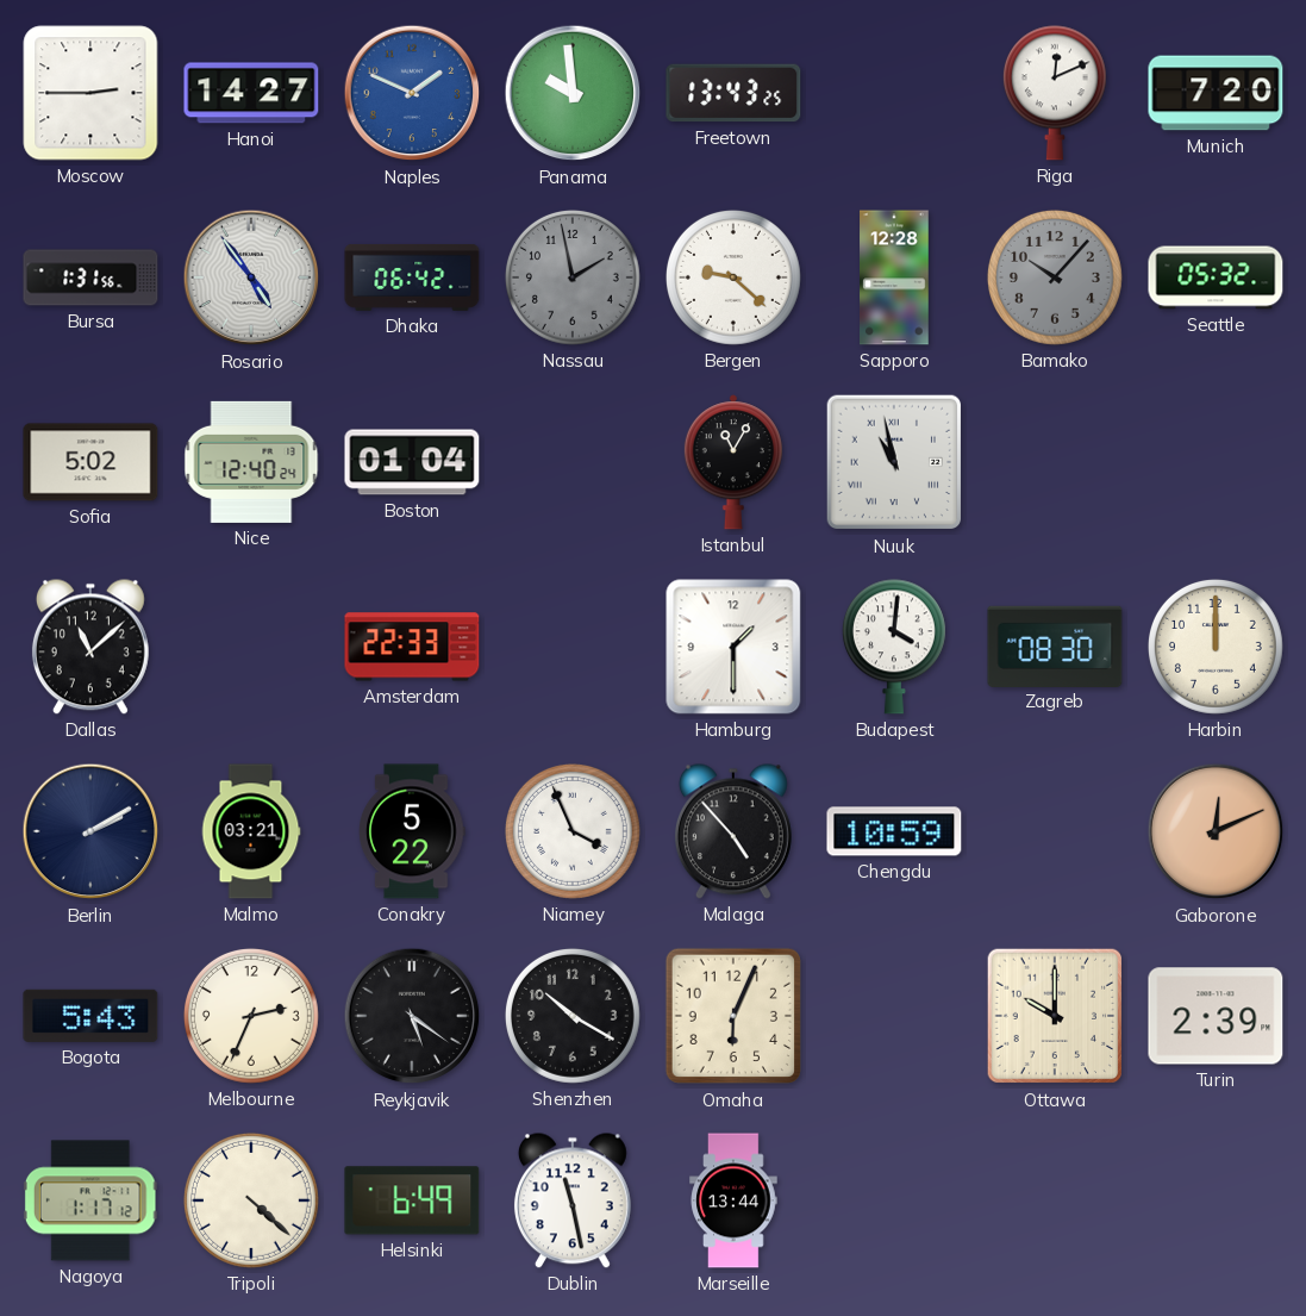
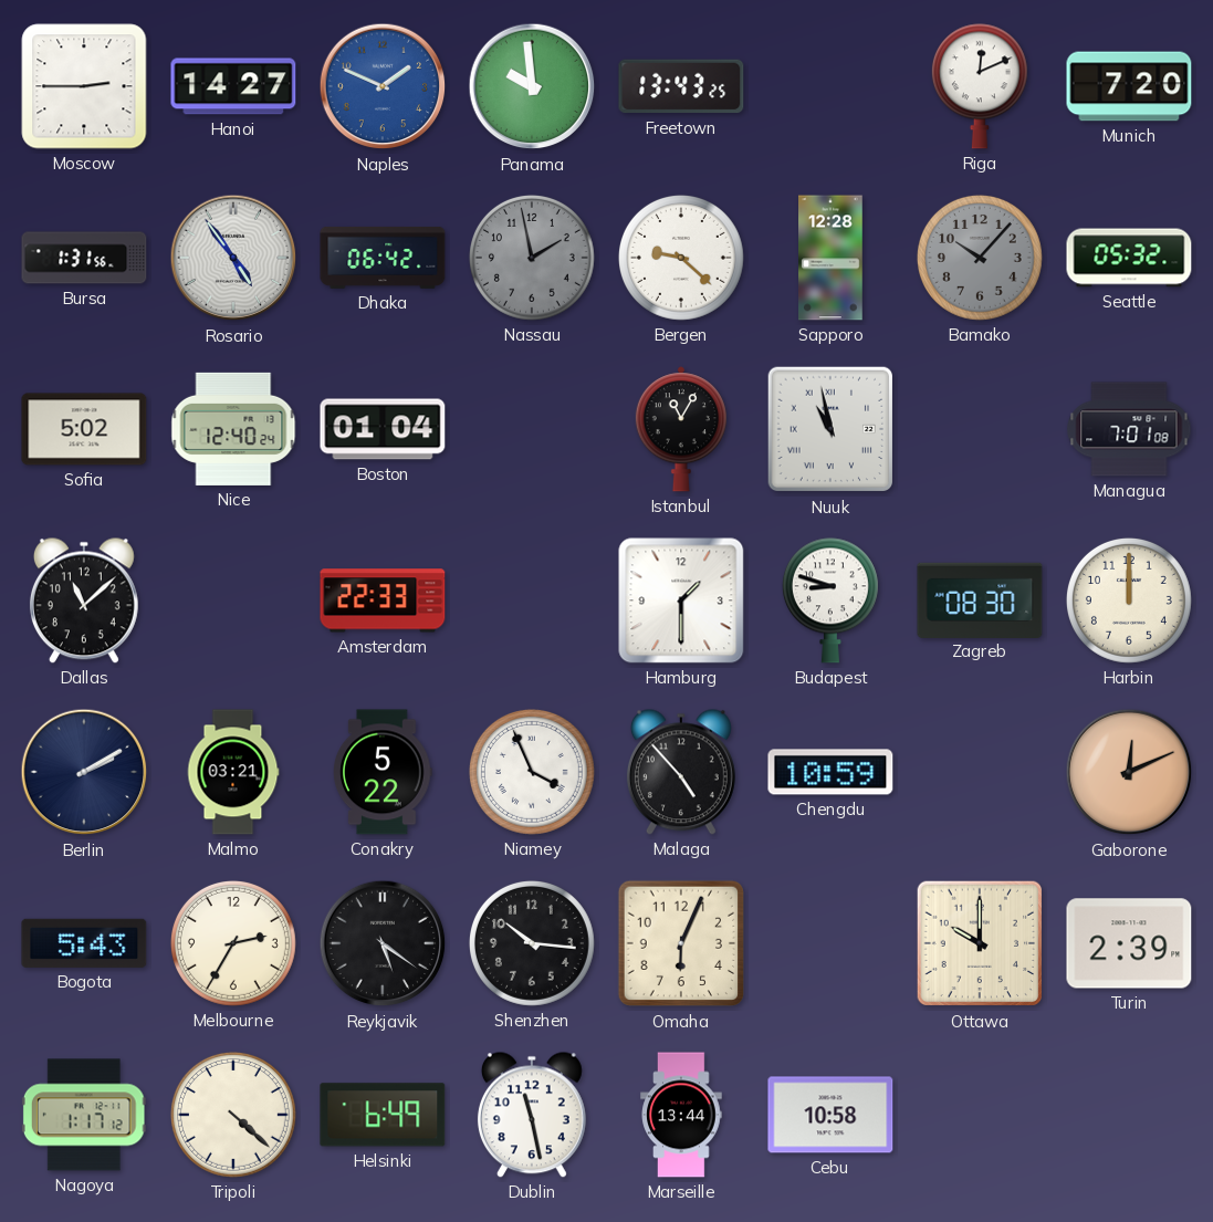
Managua: none -> 7:01 (1129, 429)
Budapest: 4:01 -> 8:48 (830, 600)
Melbourne: 2:34 -> 2:35 (233, 943)
Shenzhen: 10:20 -> 10:16 (532, 943)
Cebu: none -> 10:58 (830, 1115)
